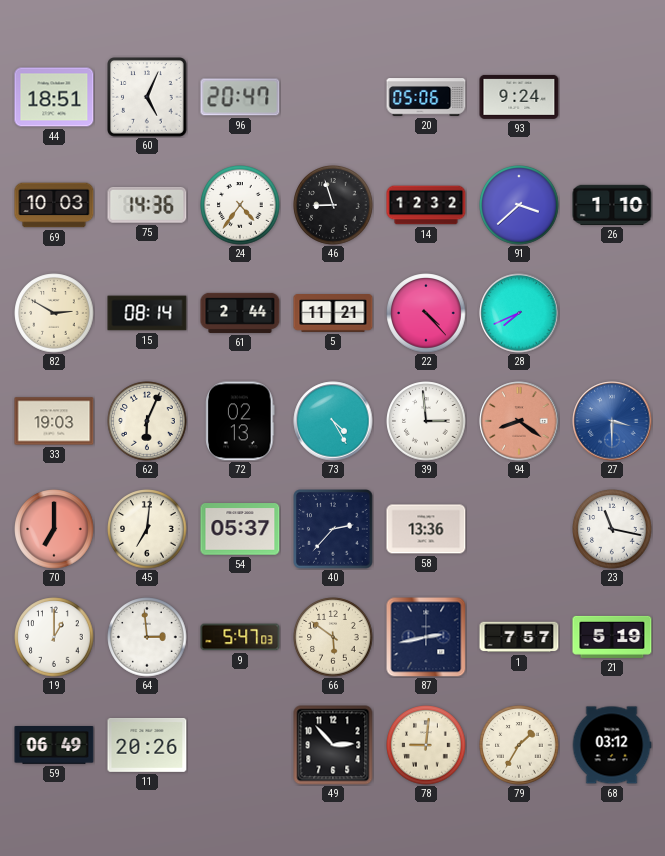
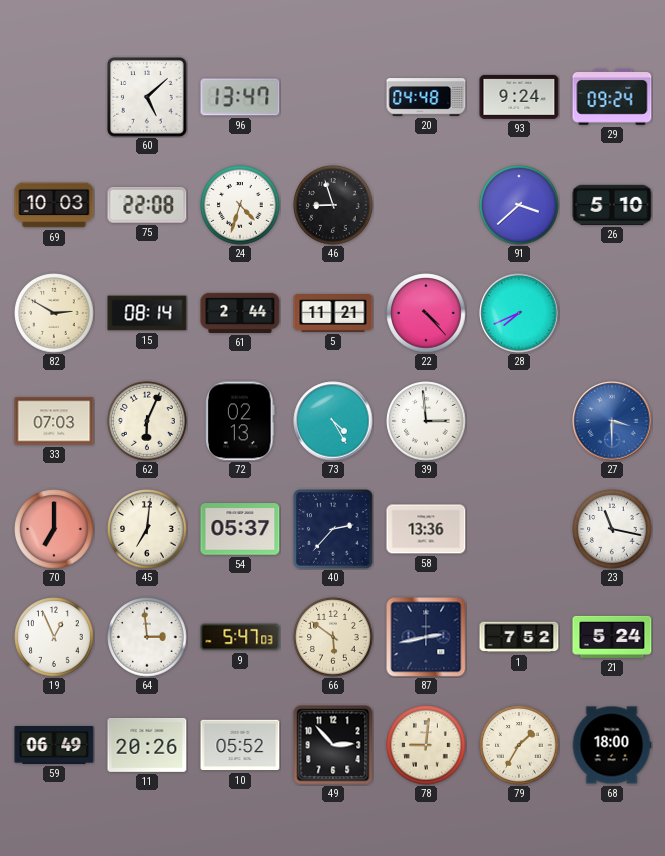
44: 18:51 -> none (54, 97)
60: 5:04 -> 5:08 (147, 97)
96: 20:47 -> 13:47 (240, 97)
20: 05:06 -> 04:48 (426, 97)
29: none -> 09:24 (612, 97)
75: 14:36 -> 22:08 (147, 205)
24: 4:36 -> 4:33 (240, 205)
14: 12:32 -> none (426, 205)
26: 1:10 -> 5:10 (612, 205)
33: 19:03 -> 07:03 (54, 421)
94: 8:21 -> none (519, 421)
19: 1:00 -> 12:56 (54, 637)
1: 7:57 -> 7:52 (519, 637)
21: 5:19 -> 5:24 (612, 637)
10: none -> 05:52 (240, 745)
68: 03:12 -> 18:00 (612, 745)
